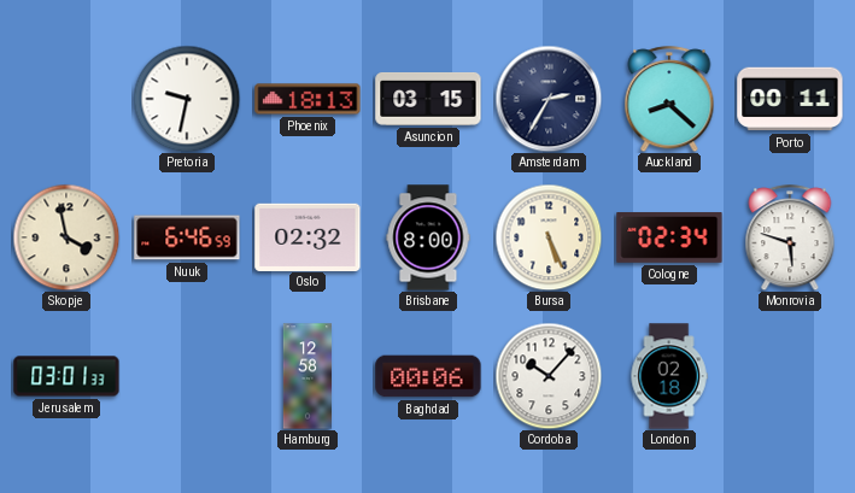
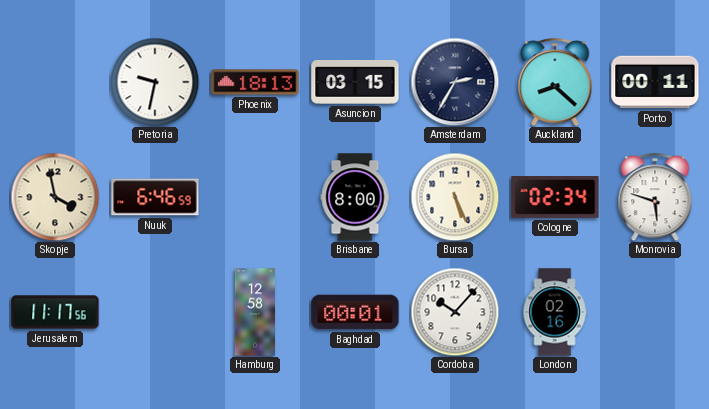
Oslo: 02:32 -> none (308, 236)
Jerusalem: 03:01 -> 11:17 (55, 312)
Baghdad: 00:06 -> 00:01 (355, 312)
London: 02:18 -> 02:16 (555, 312)
